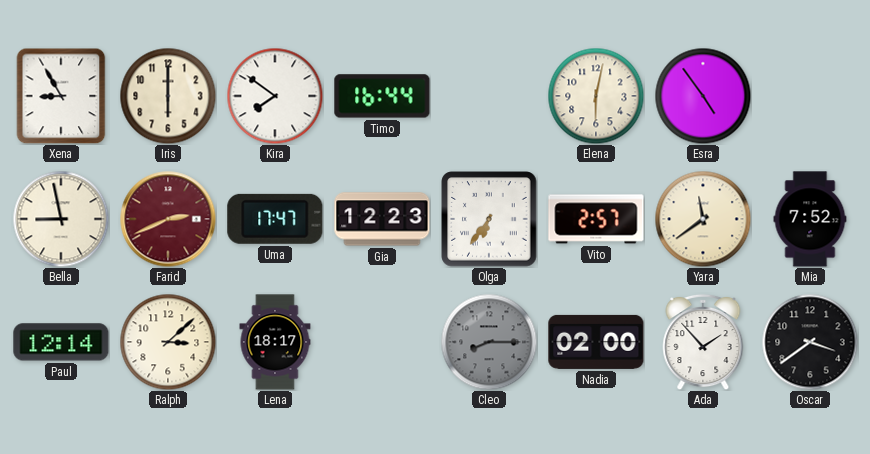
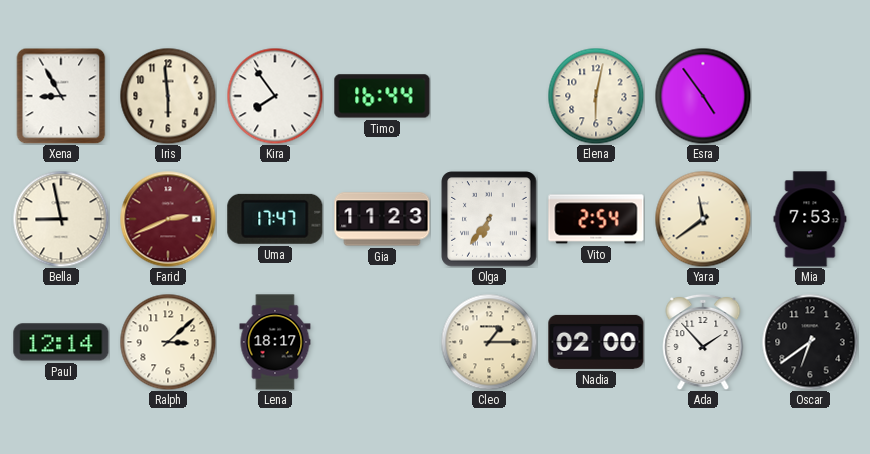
Iris: 6:00 -> 5:59 (168, 96)
Kira: 7:51 -> 7:54 (275, 96)
Gia: 12:23 -> 11:23 (382, 219)
Vito: 2:57 -> 2:54 (596, 219)
Mia: 7:52 -> 7:53 (810, 219)
Cleo: 8:15 -> 1:15 (489, 342)
Cleo dial: grey -> cream (489, 342)
Oscar: 3:39 -> 6:39 (810, 342)
